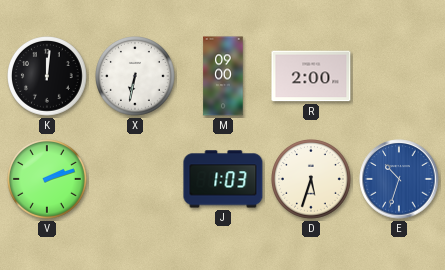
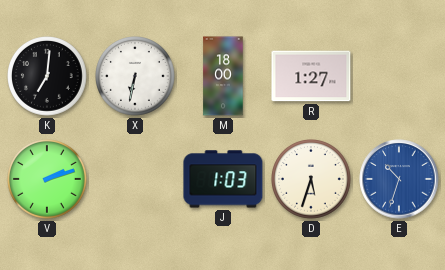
K: 12:01 -> 7:01 (48, 77)
M: 09:00 -> 18:00 (223, 76)
R: 2:00 -> 1:27 (311, 76)
